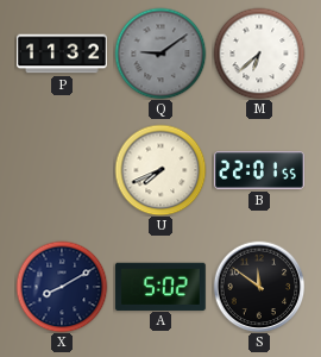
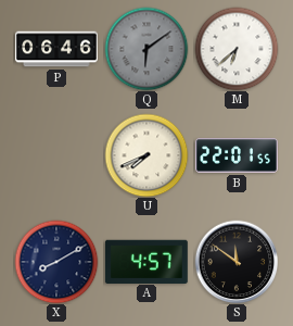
P: 11:32 -> 06:46 (58, 49)
Q: 9:09 -> 6:09 (146, 49)
A: 5:02 -> 4:57 (146, 261)
